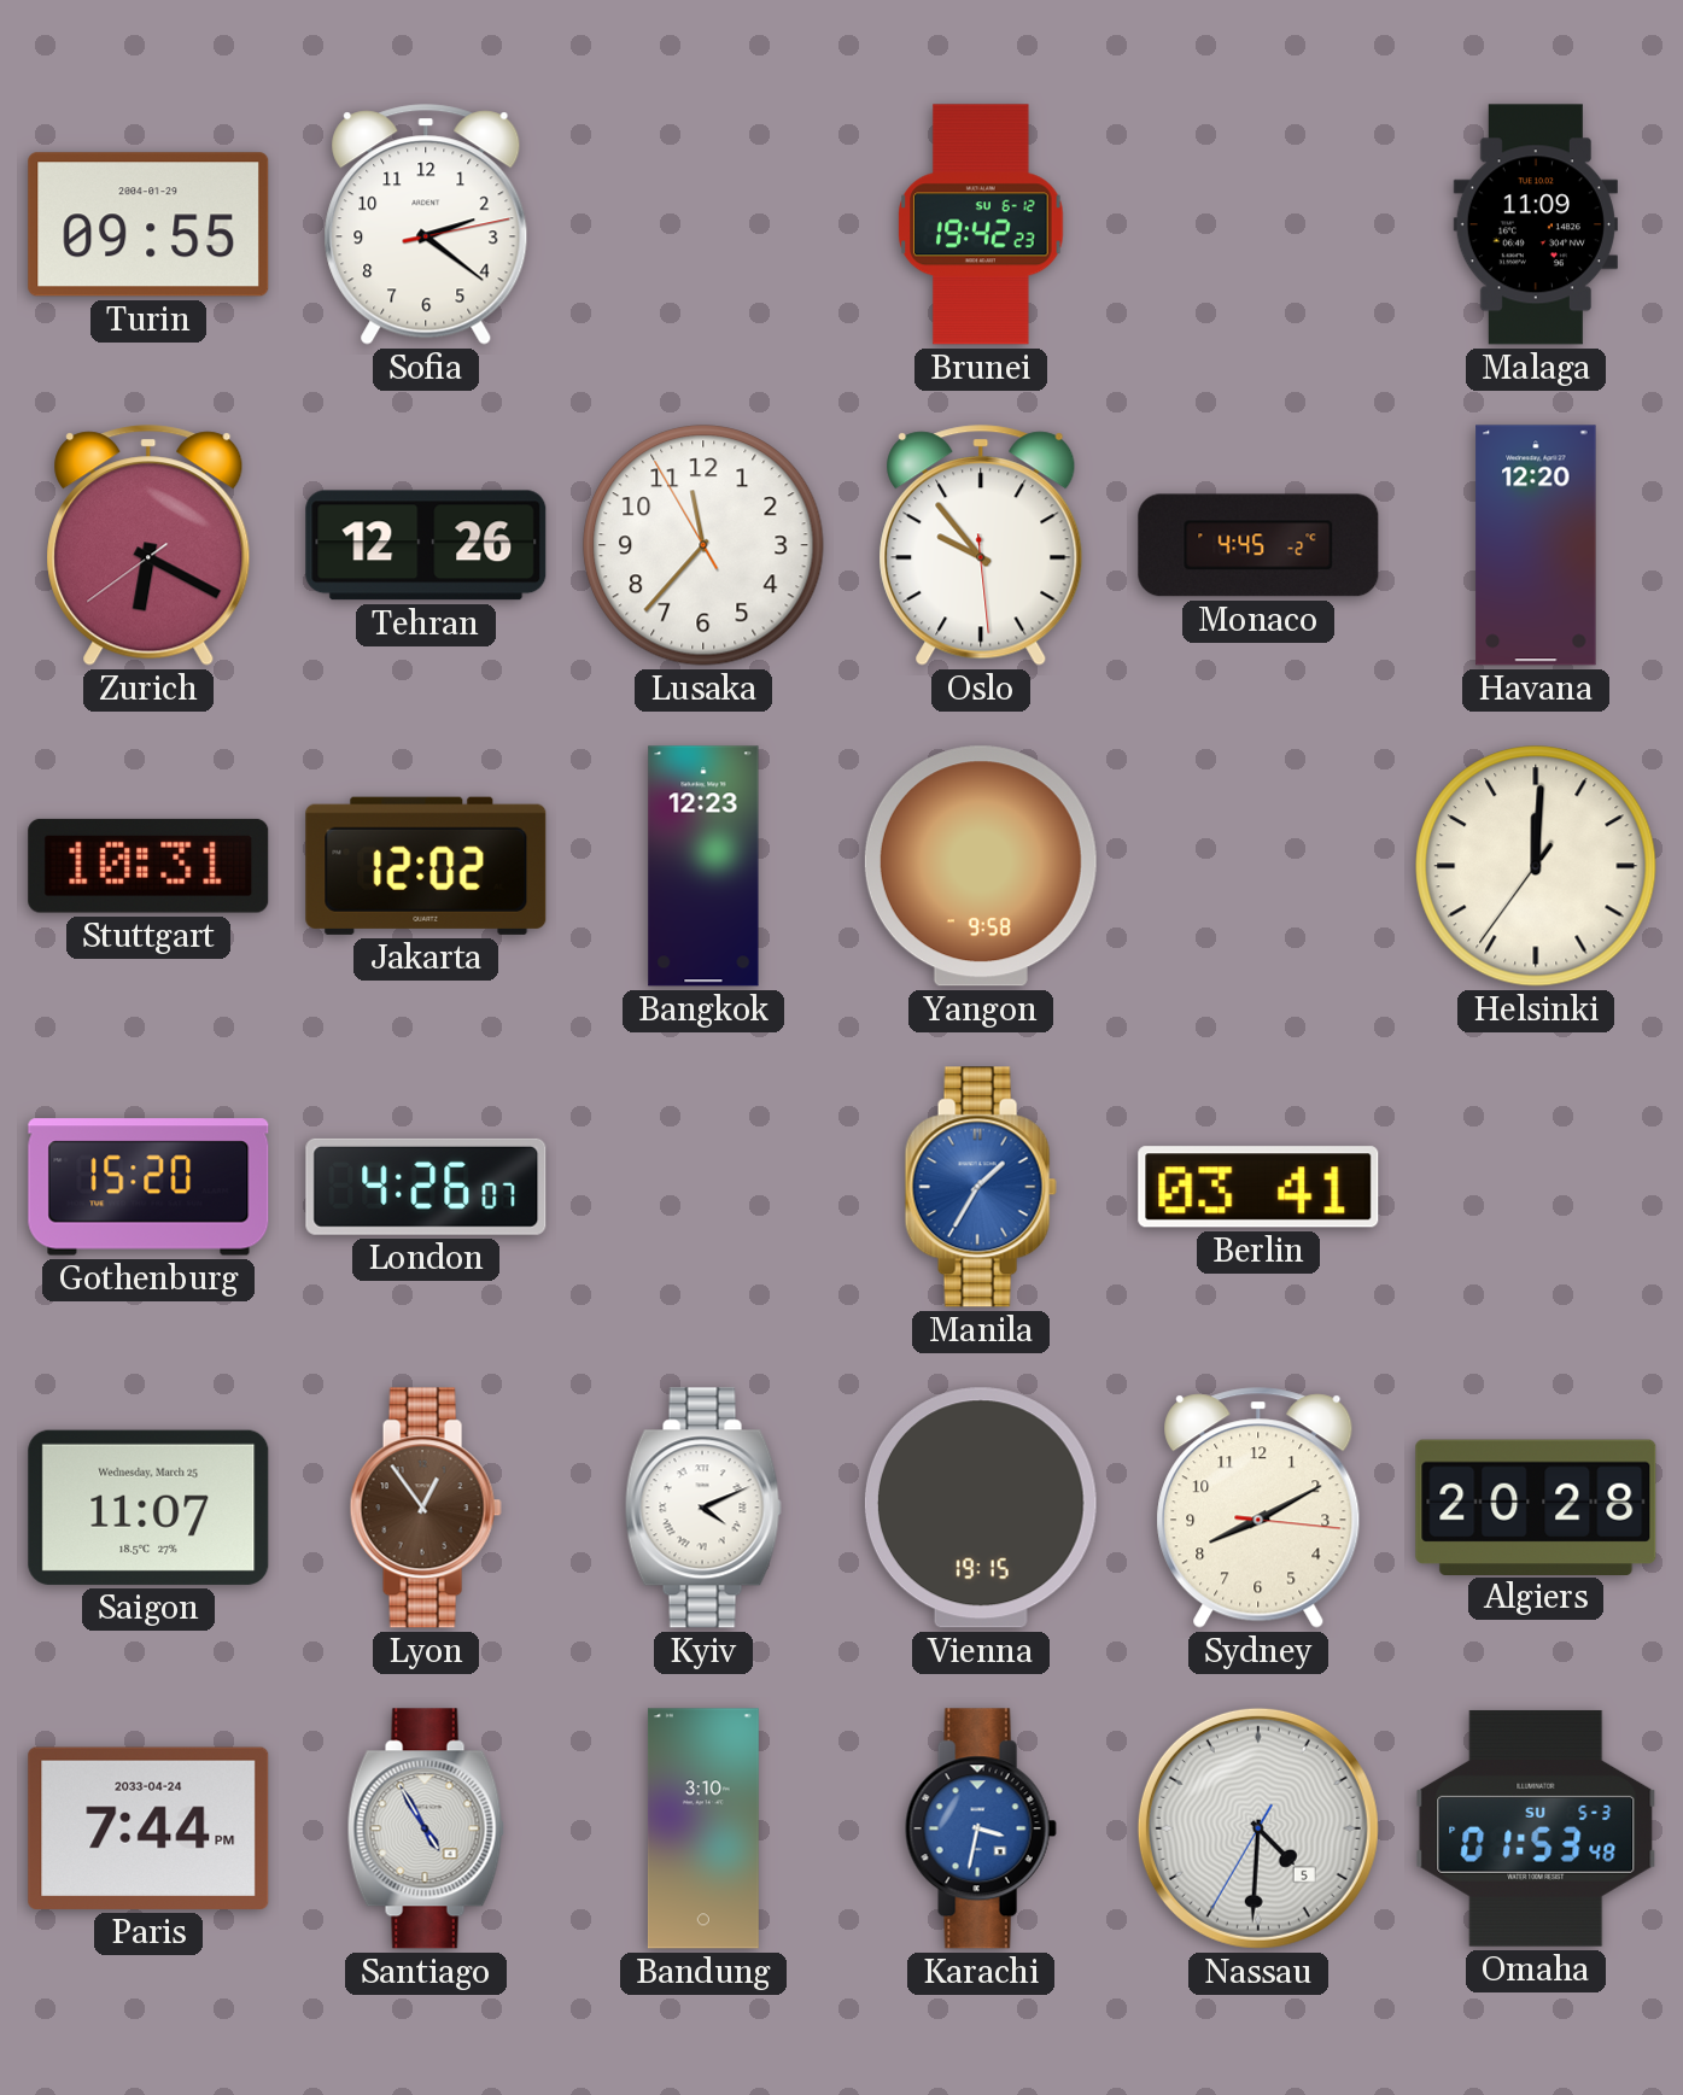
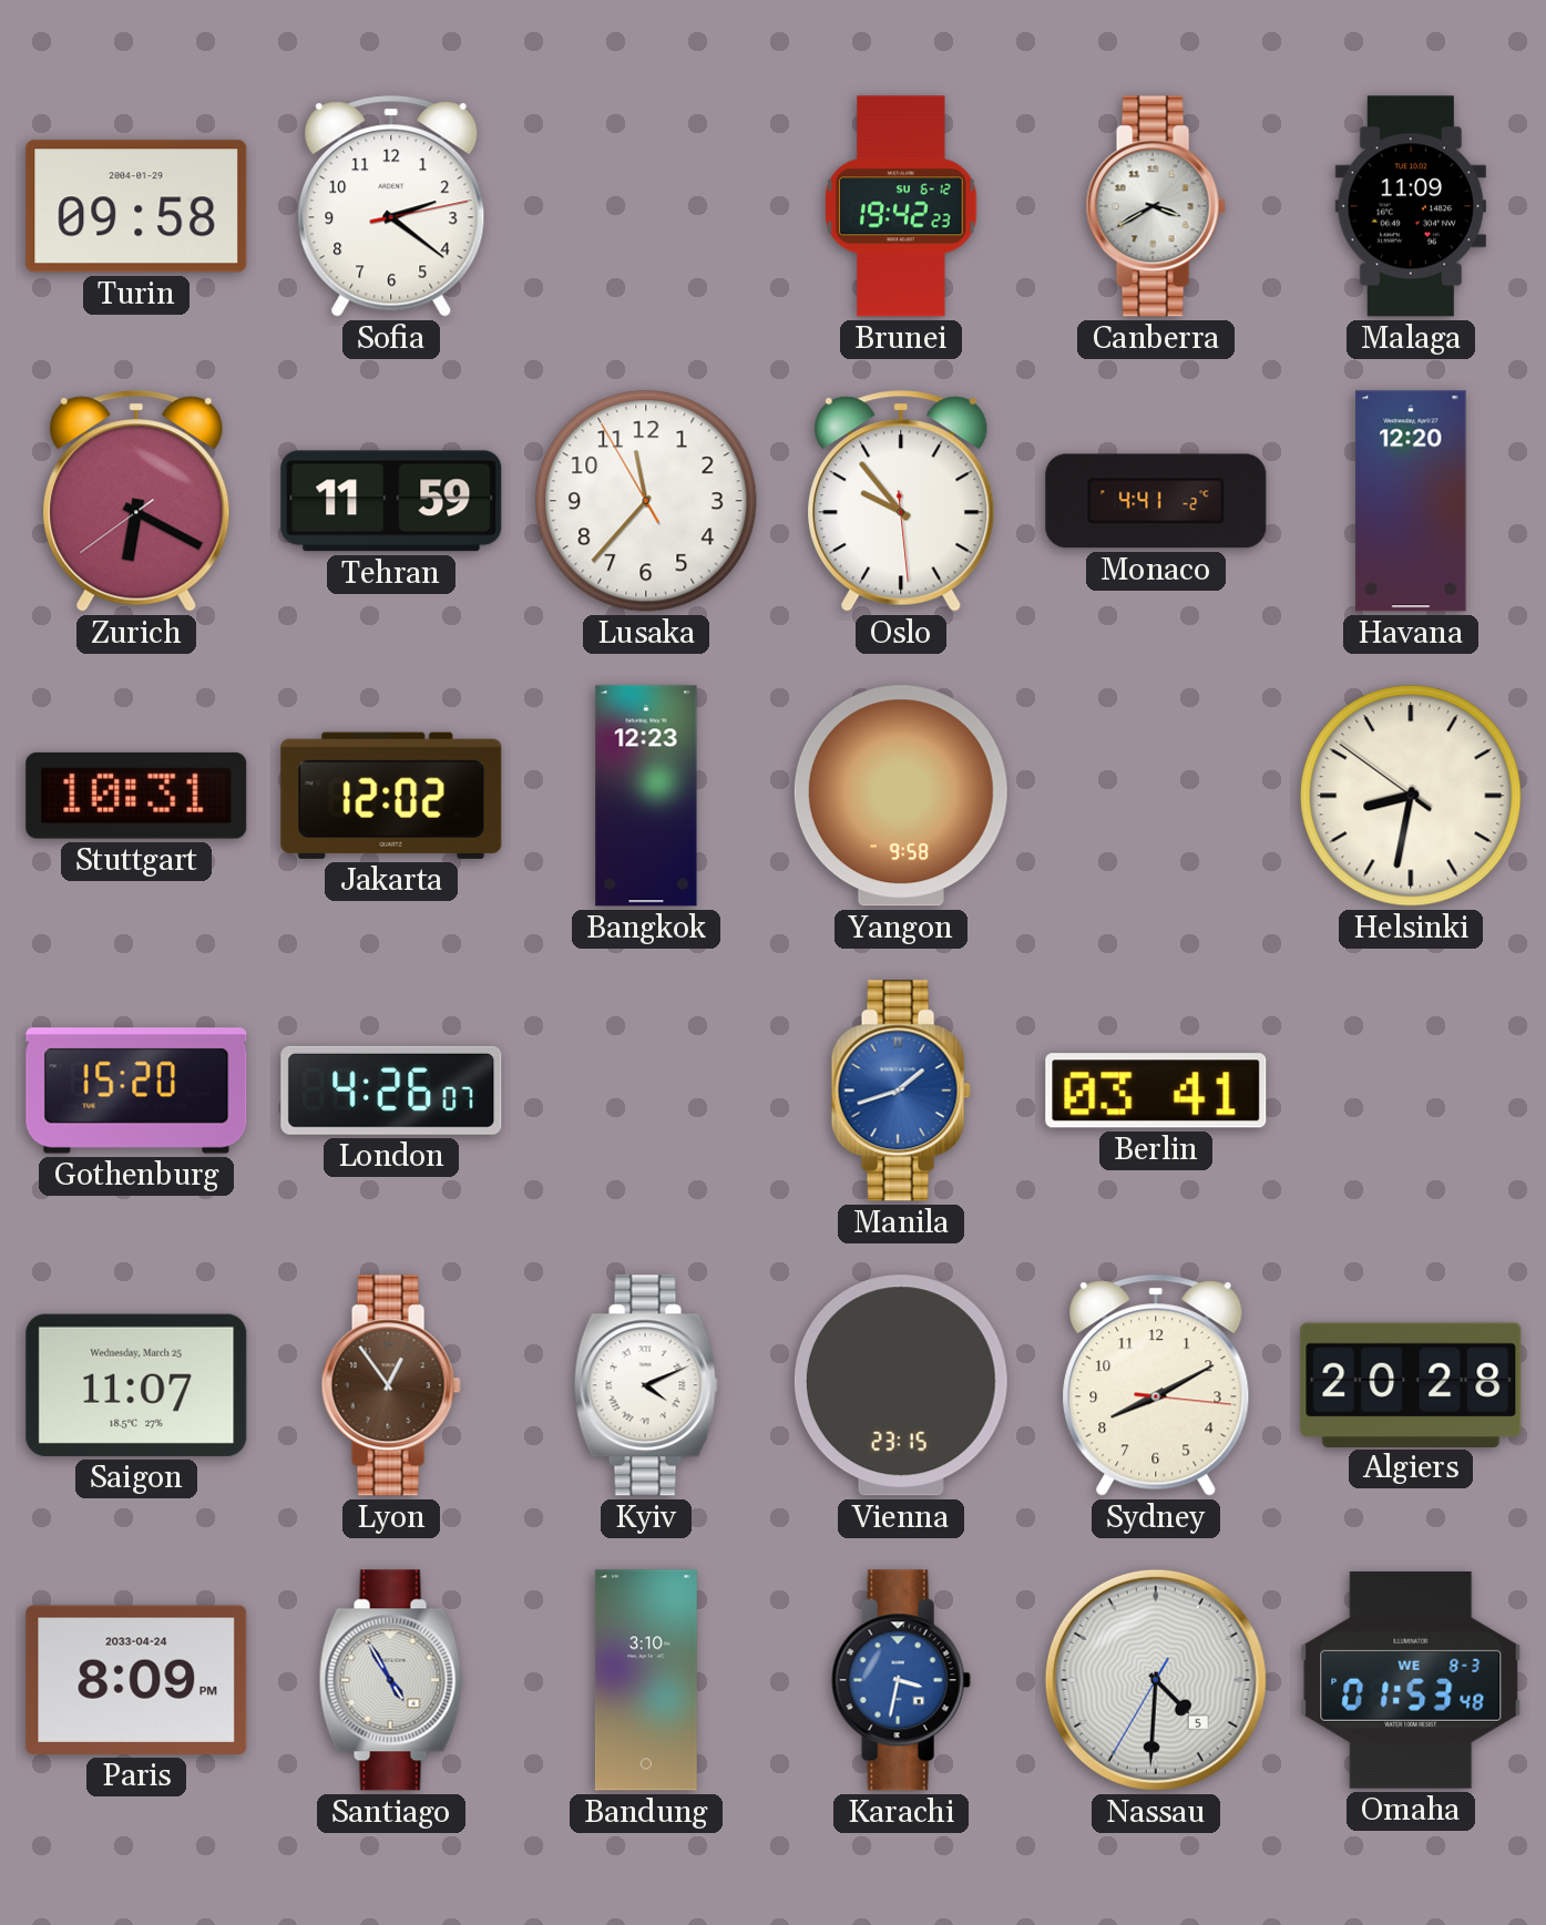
Turin: 09:55 -> 09:58 (136, 206)
Canberra: none -> 3:40 (1156, 206)
Tehran: 12:26 -> 11:59 (391, 501)
Monaco: 4:45 -> 4:41 (1156, 501)
Helsinki: 12:00 -> 8:31 (1411, 796)
Manila: 1:35 -> 1:42 (901, 1091)
Vienna: 19:15 -> 23:15 (901, 1385)
Paris: 7:44 -> 8:09 (136, 1680)
Omaha date: SU 5-3 -> WE 8-3 (1411, 1680)
